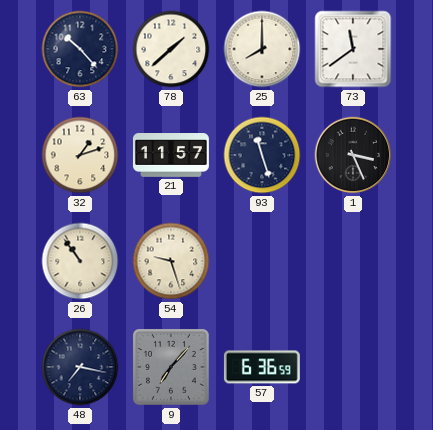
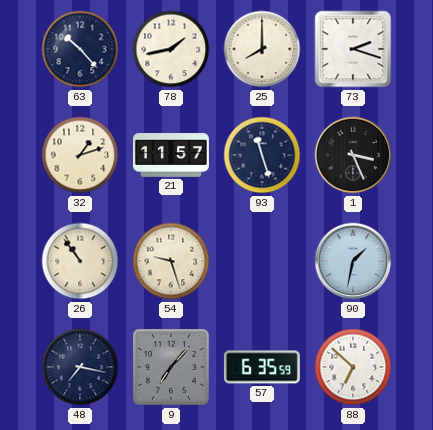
78: 1:38 -> 1:43 (171, 49)
73: 11:39 -> 2:18 (353, 49)
90: none -> 1:32 (353, 261)
57: 6:36 -> 6:35 (262, 367)
88: none -> 6:52 (353, 367)
